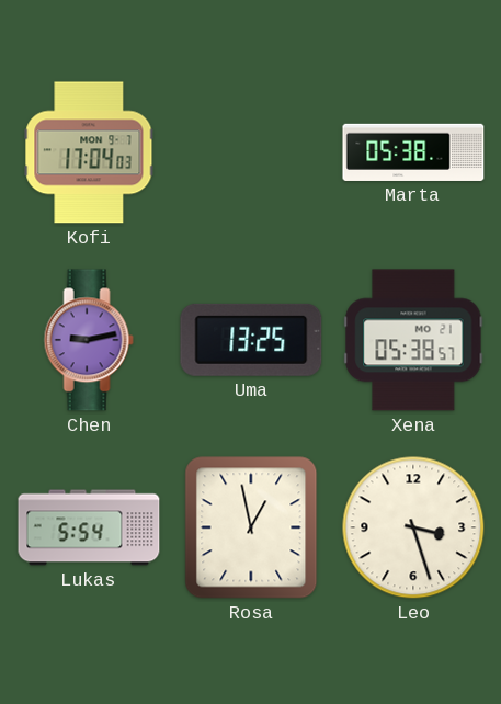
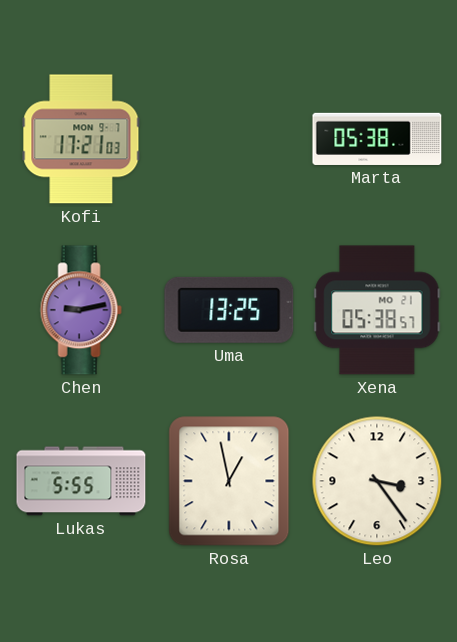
Kofi: 17:04 -> 17:21 (81, 139)
Lukas: 5:54 -> 5:55 (81, 481)
Leo: 3:27 -> 3:24 (377, 481)
